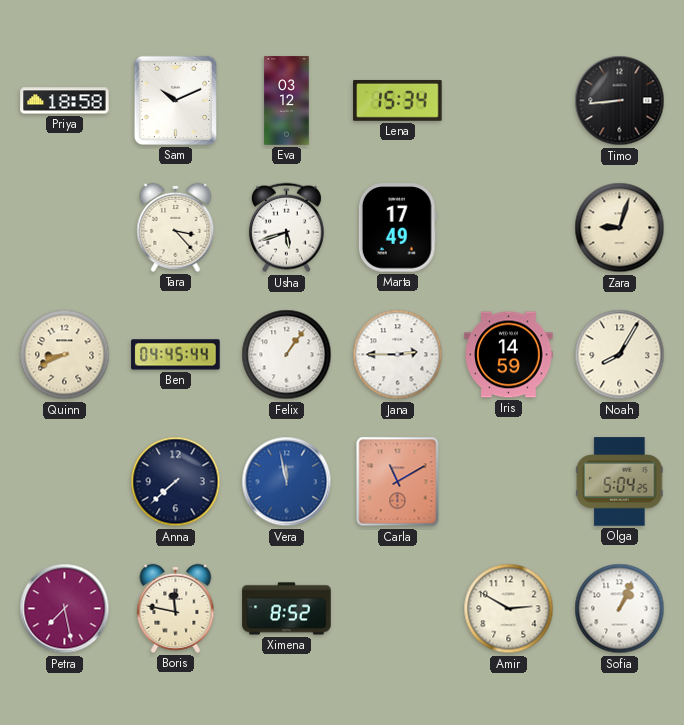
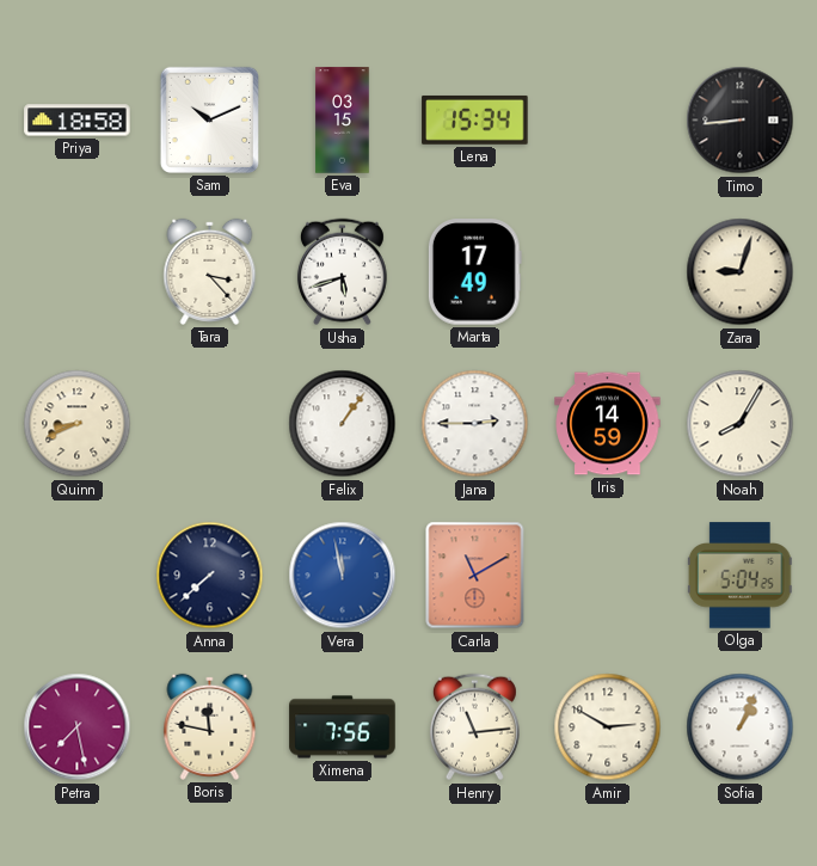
Eva: 03:12 -> 03:15 (343, 121)
Ben: 04:45 -> none (176, 355)
Ximena: 8:52 -> 7:56 (343, 727)
Henry: none -> 11:14 (474, 727)
